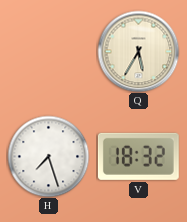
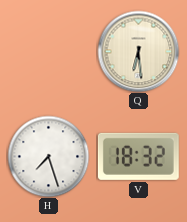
Q: 5:35 -> 6:29 (138, 51)
